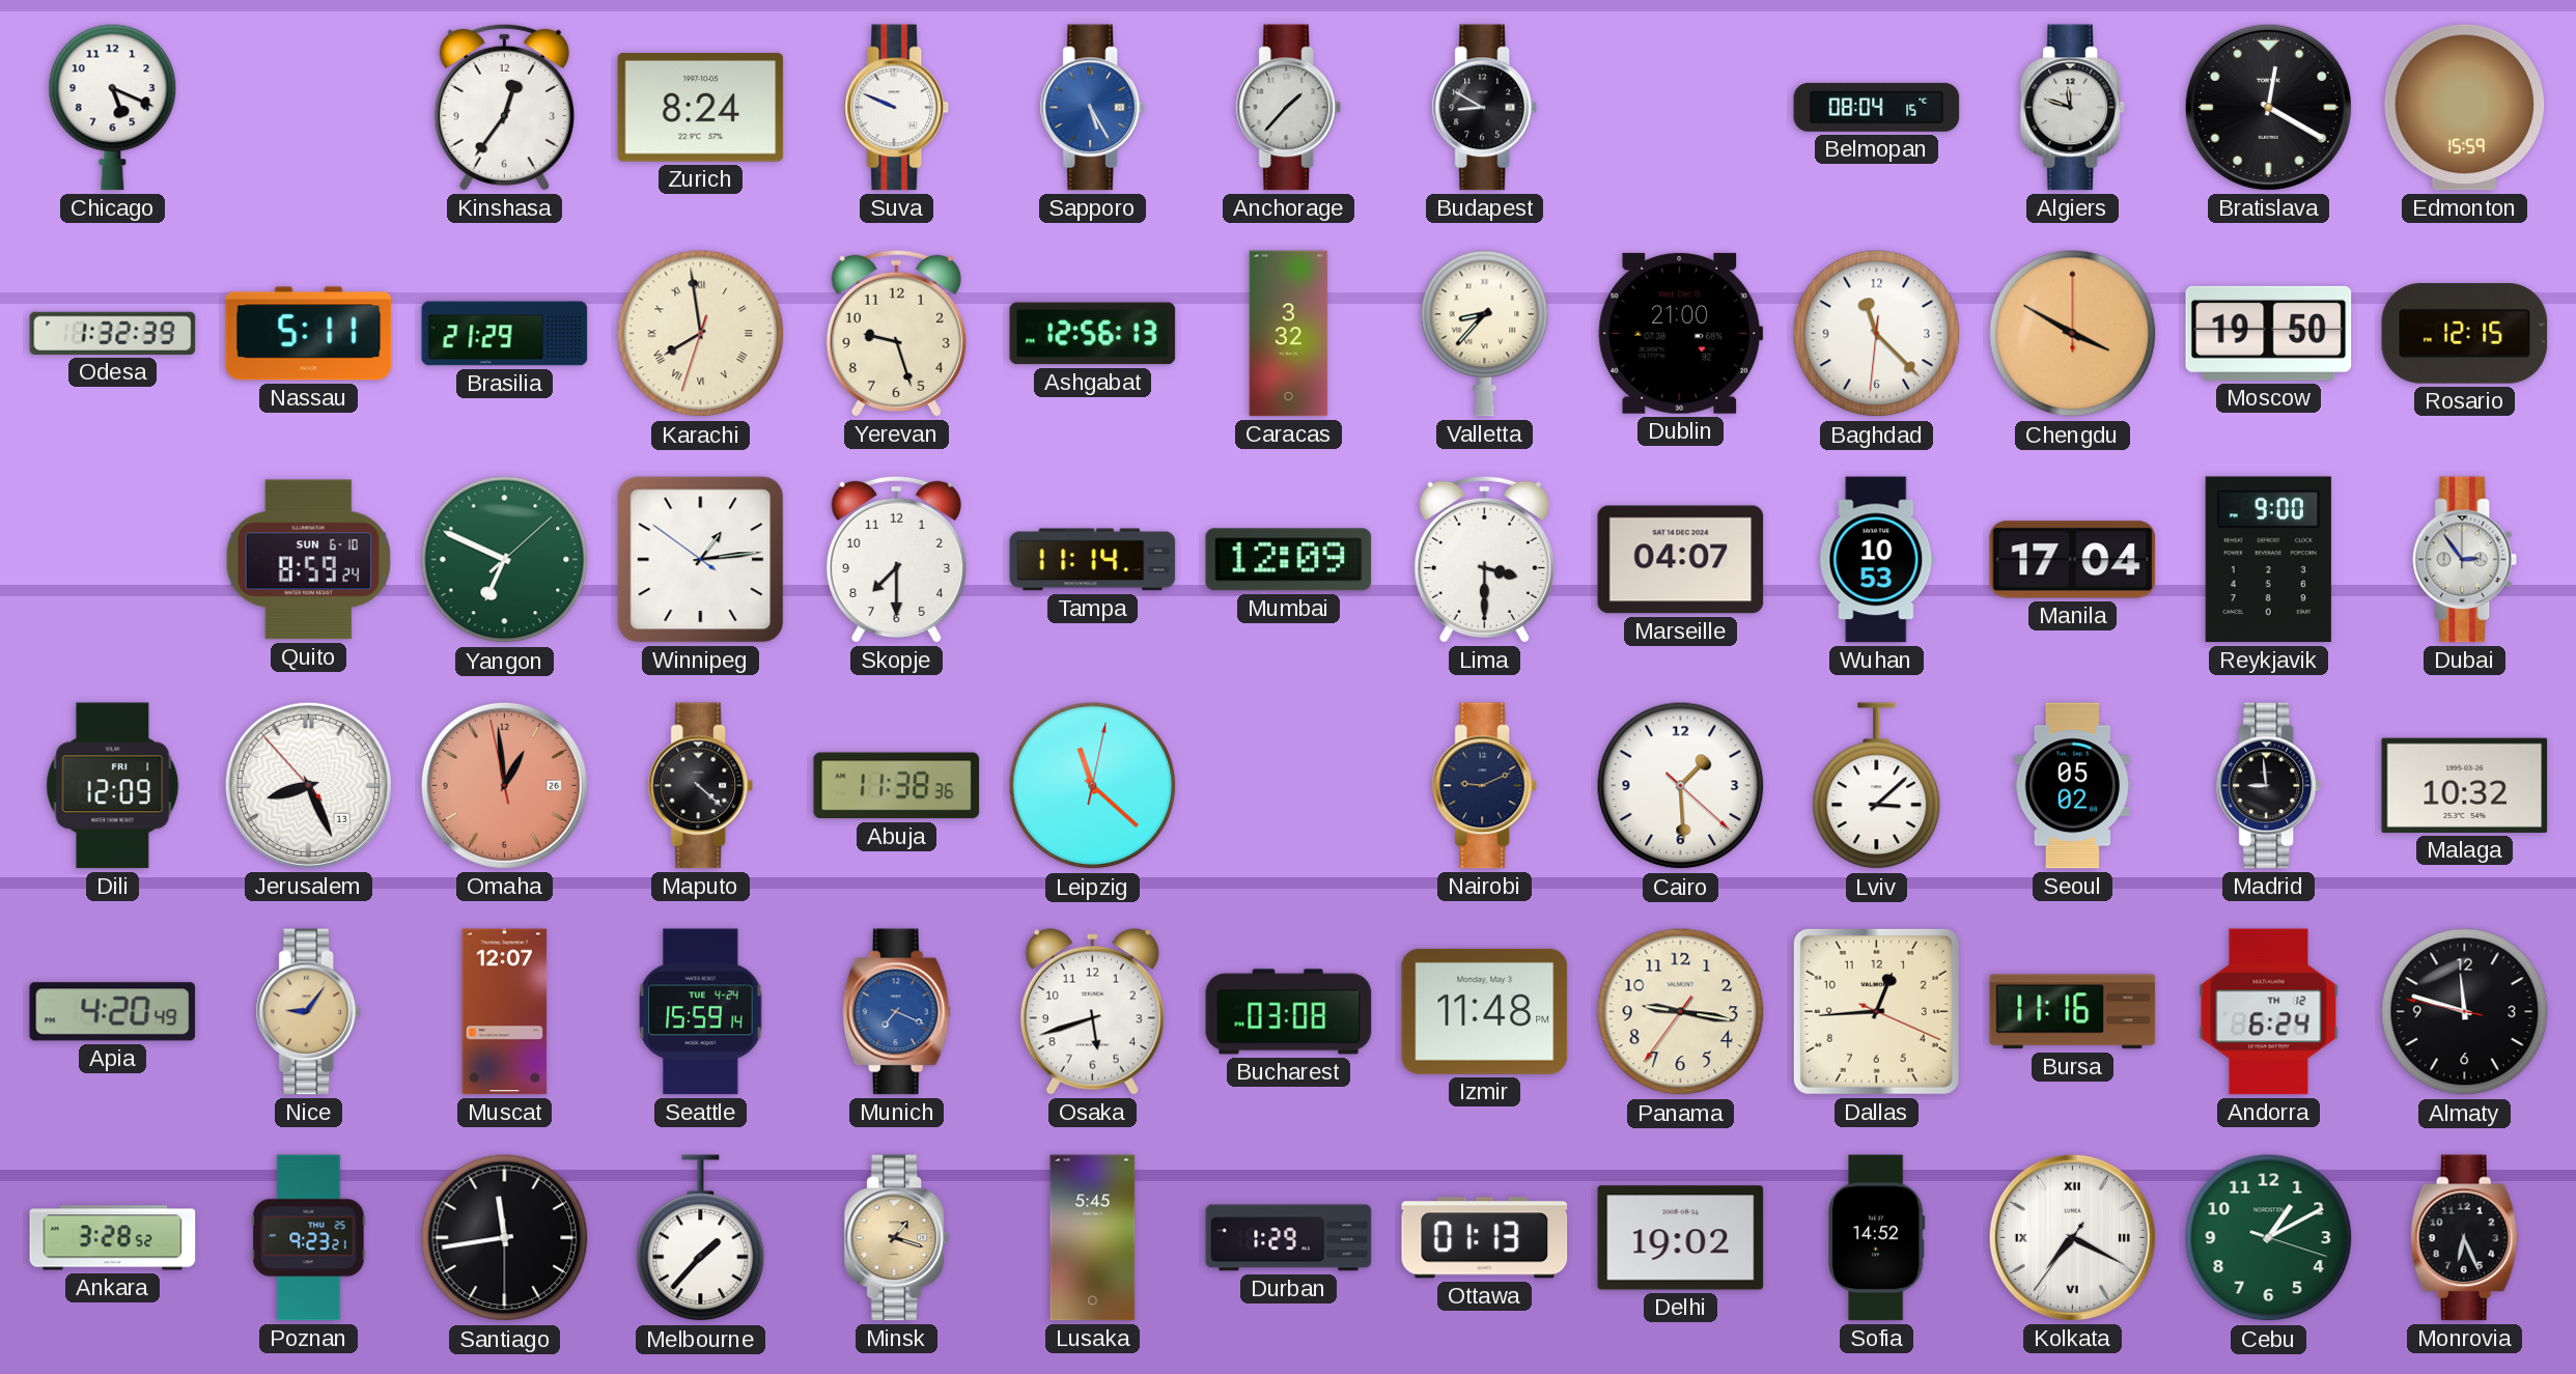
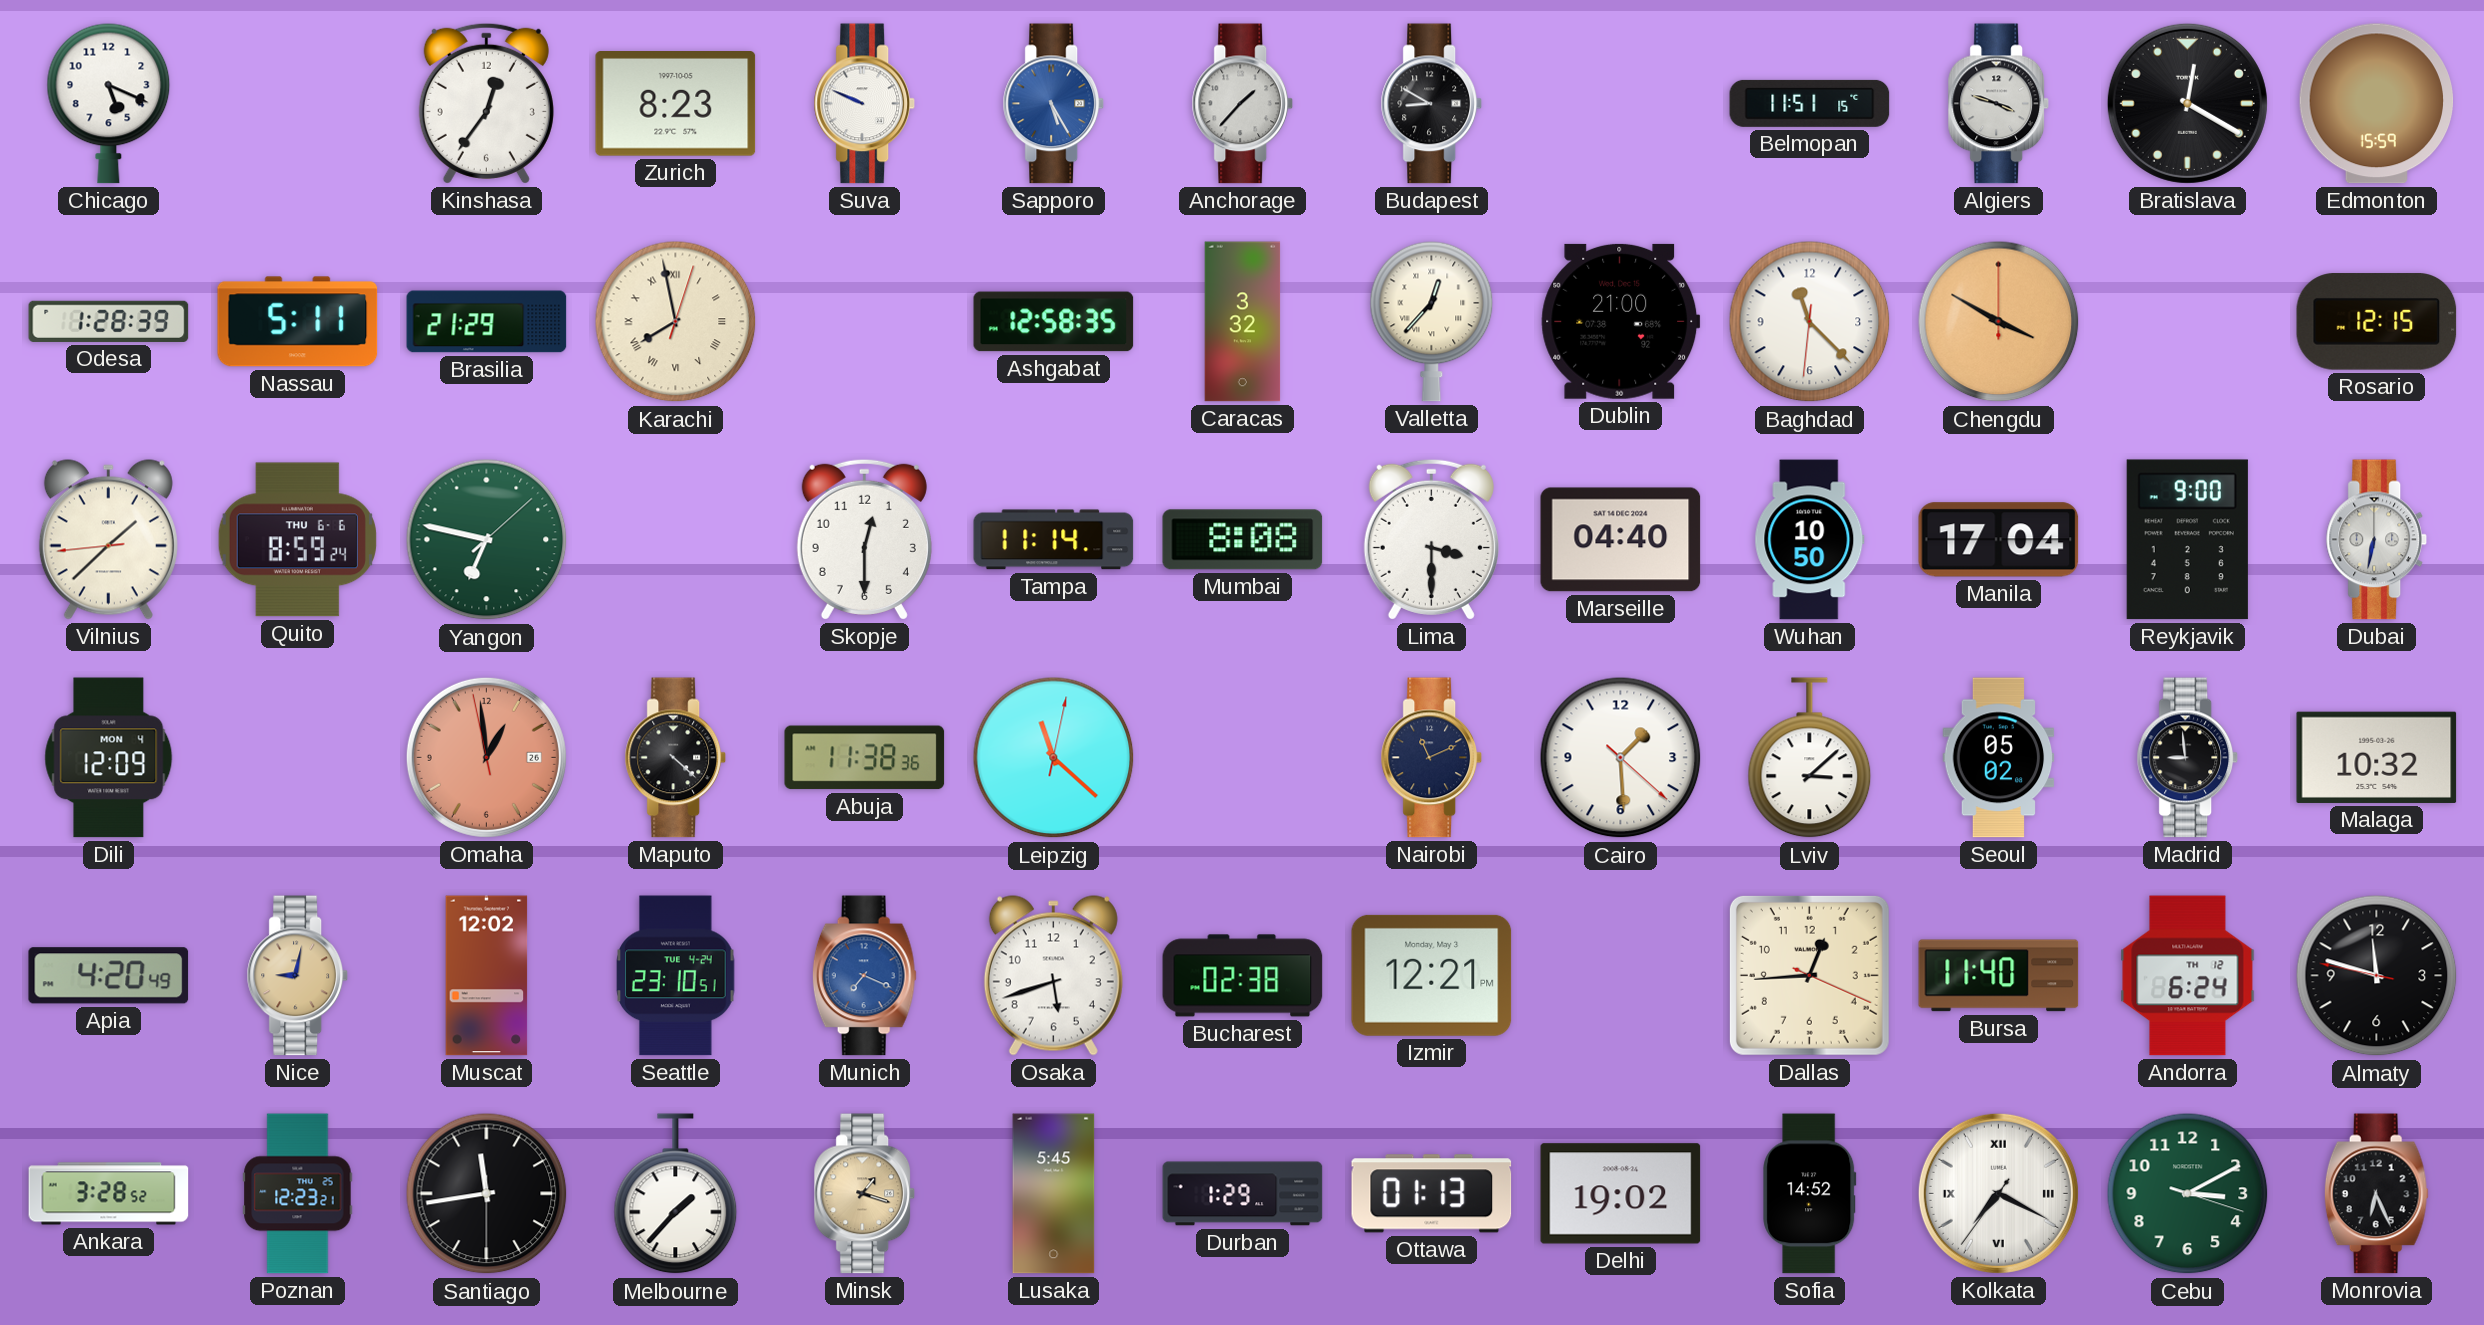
Zurich: 8:24 -> 8:23 (676, 104)
Belmopan: 08:04 -> 11:51 (1810, 103)
Algiers: 11:48 -> 3:48 (1999, 104)
Odesa: 1:32 -> 1:28 (109, 321)
Karachi: 7:58:33 -> 7:58:03 (676, 322)
Yerevan: 9:27 -> none (896, 333)
Ashgabat: 12:56 -> 12:58 (1054, 322)
Valletta: 8:37 -> 12:37 (1432, 321)
Moscow: 19:50 -> none (2269, 333)
Vilnius: none -> 1:37 (108, 540)
Quito date: SUN 6-10 -> THU 6-6 (297, 540)
Yangon: 6:49 -> 6:47 (487, 540)
Winnipeg: 1:13 -> none (701, 560)
Skopje: 7:30 -> 12:30 (864, 539)
Mumbai: 12:09 -> 8:08 (1243, 540)
Marseille: 04:07 -> 04:40 (1621, 540)
Wuhan: 10:53 -> 10:50 (1810, 540)
Dubai: 2:54 -> 6:32 (2377, 540)
Dili date: FRI 1 -> MON 4 (109, 758)
Jerusalem: 8:25 -> none (308, 785)
Nairobi: 9:11 -> 11:11 (1432, 758)
Nice: 9:06 -> 9:02 (298, 976)
Muscat: 12:07 -> 12:02 (487, 976)
Seattle: 15:59 -> 23:10 (676, 976)
Bucharest: 03:08 -> 02:38 (1243, 976)
Izmir: 11:48 -> 12:21 (1432, 975)
Panama: 9:16 -> none (1681, 1012)
Bursa: 11:16 -> 11:40 (1999, 976)
Poznan: 9:23 -> 12:23 (298, 1194)
Cebu: 1:10 -> 3:10 (2188, 1194)
